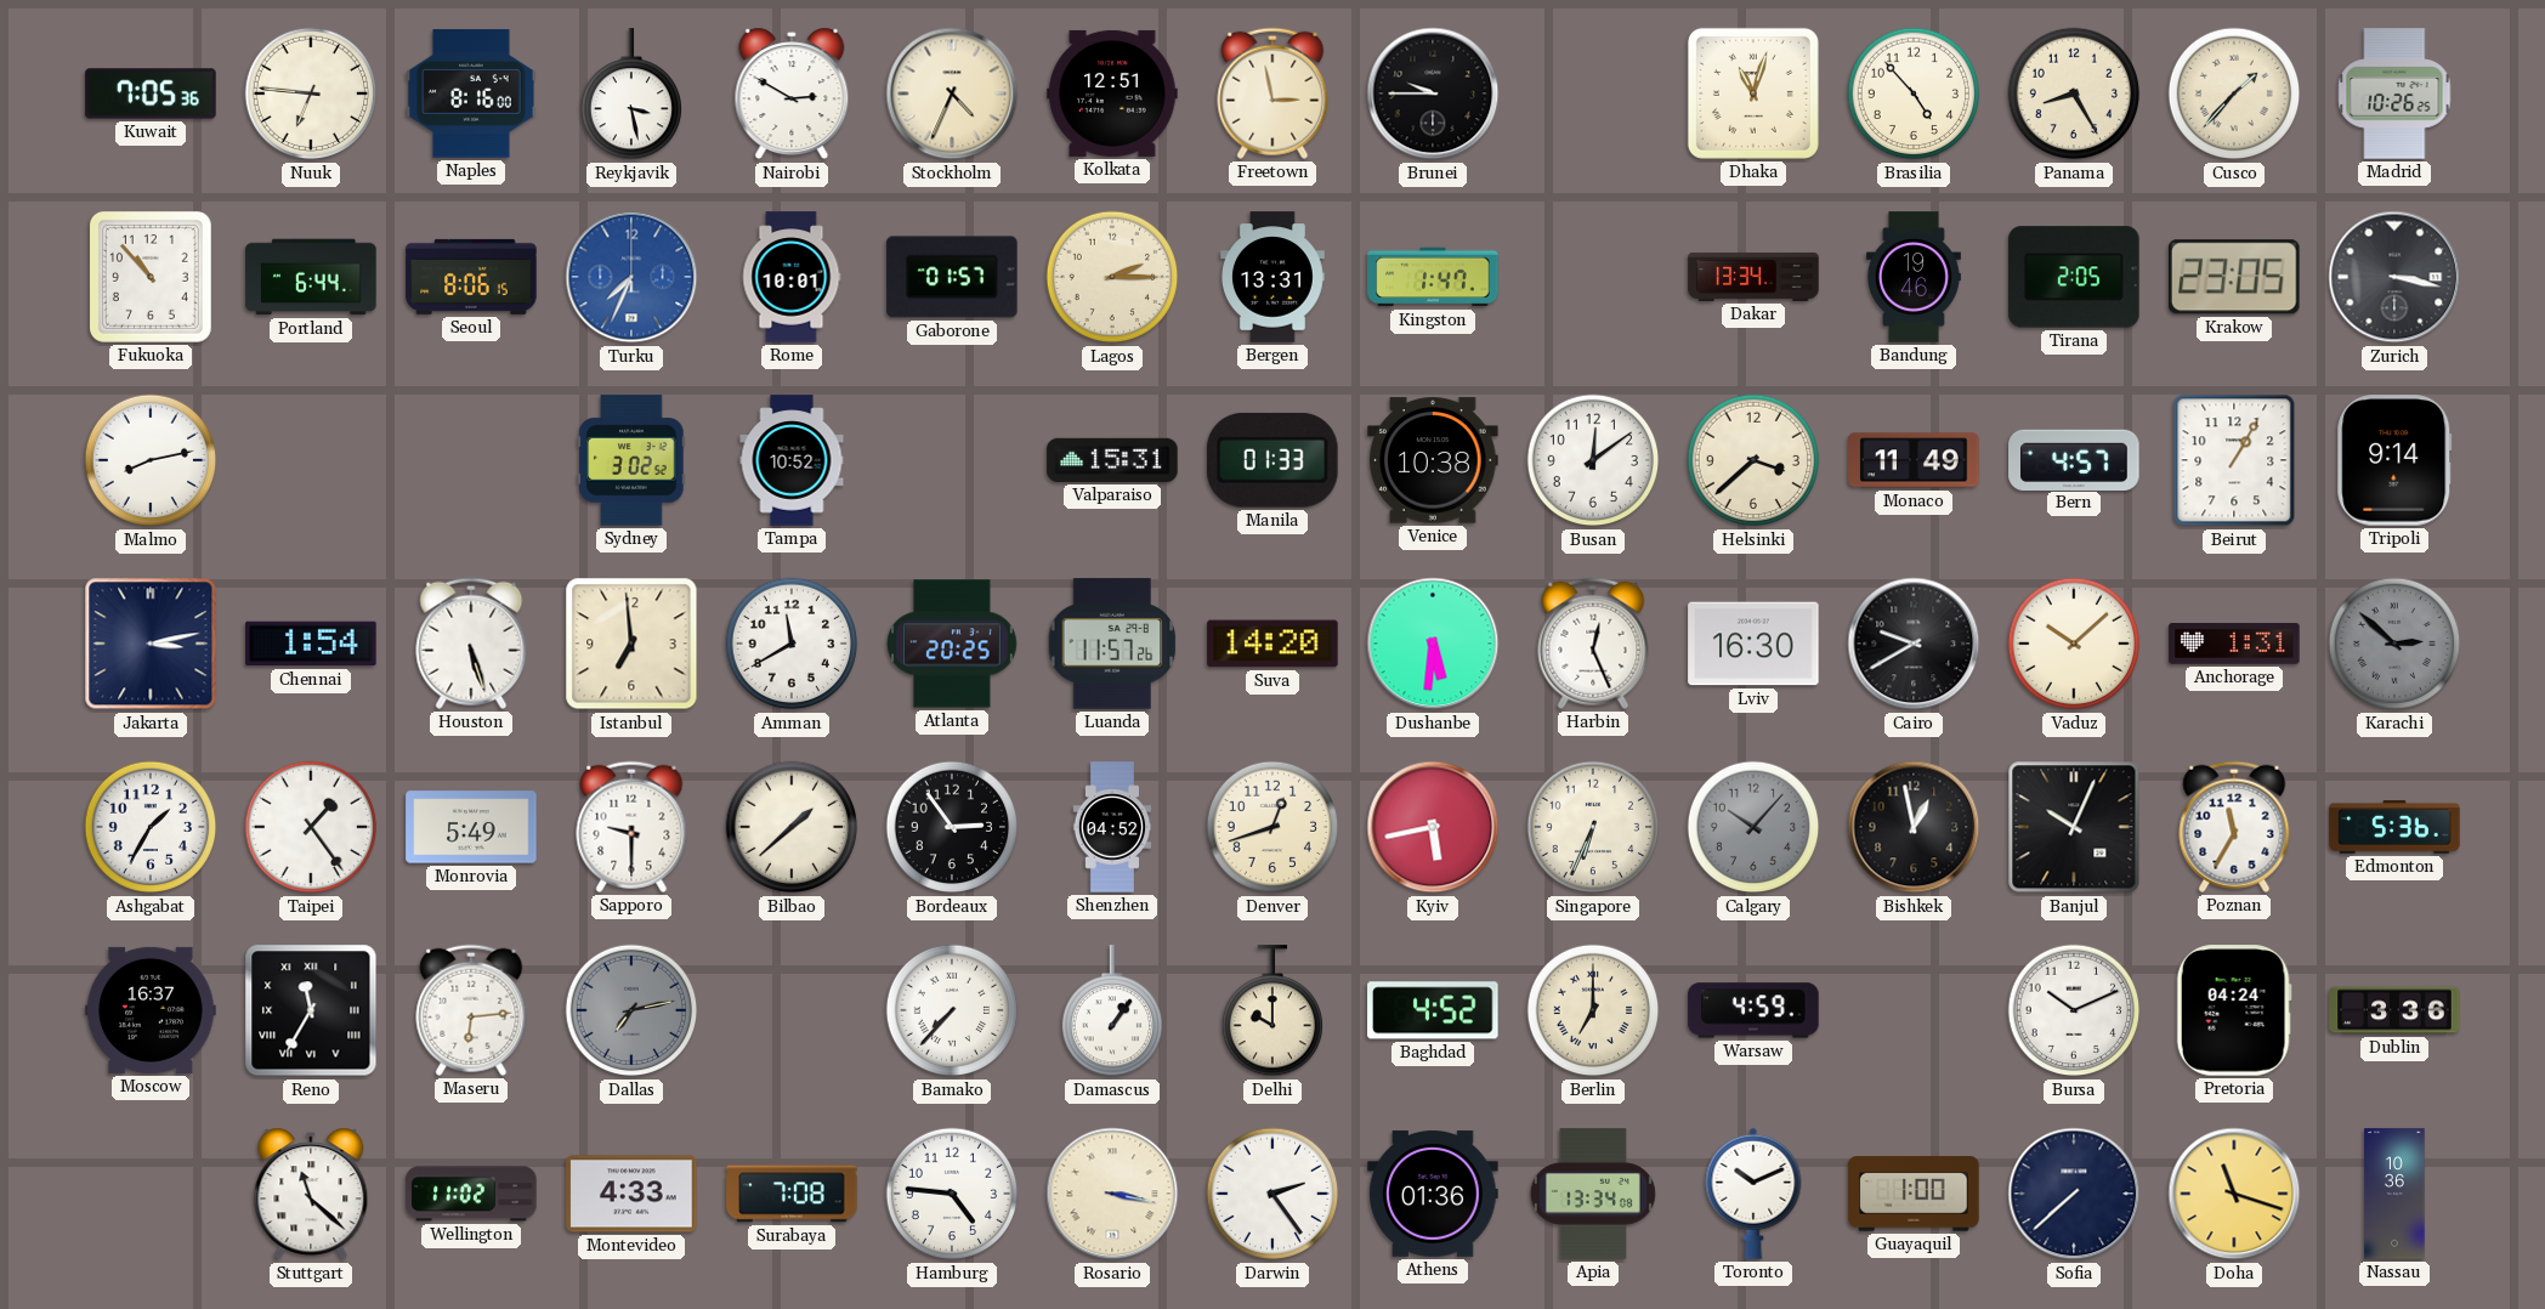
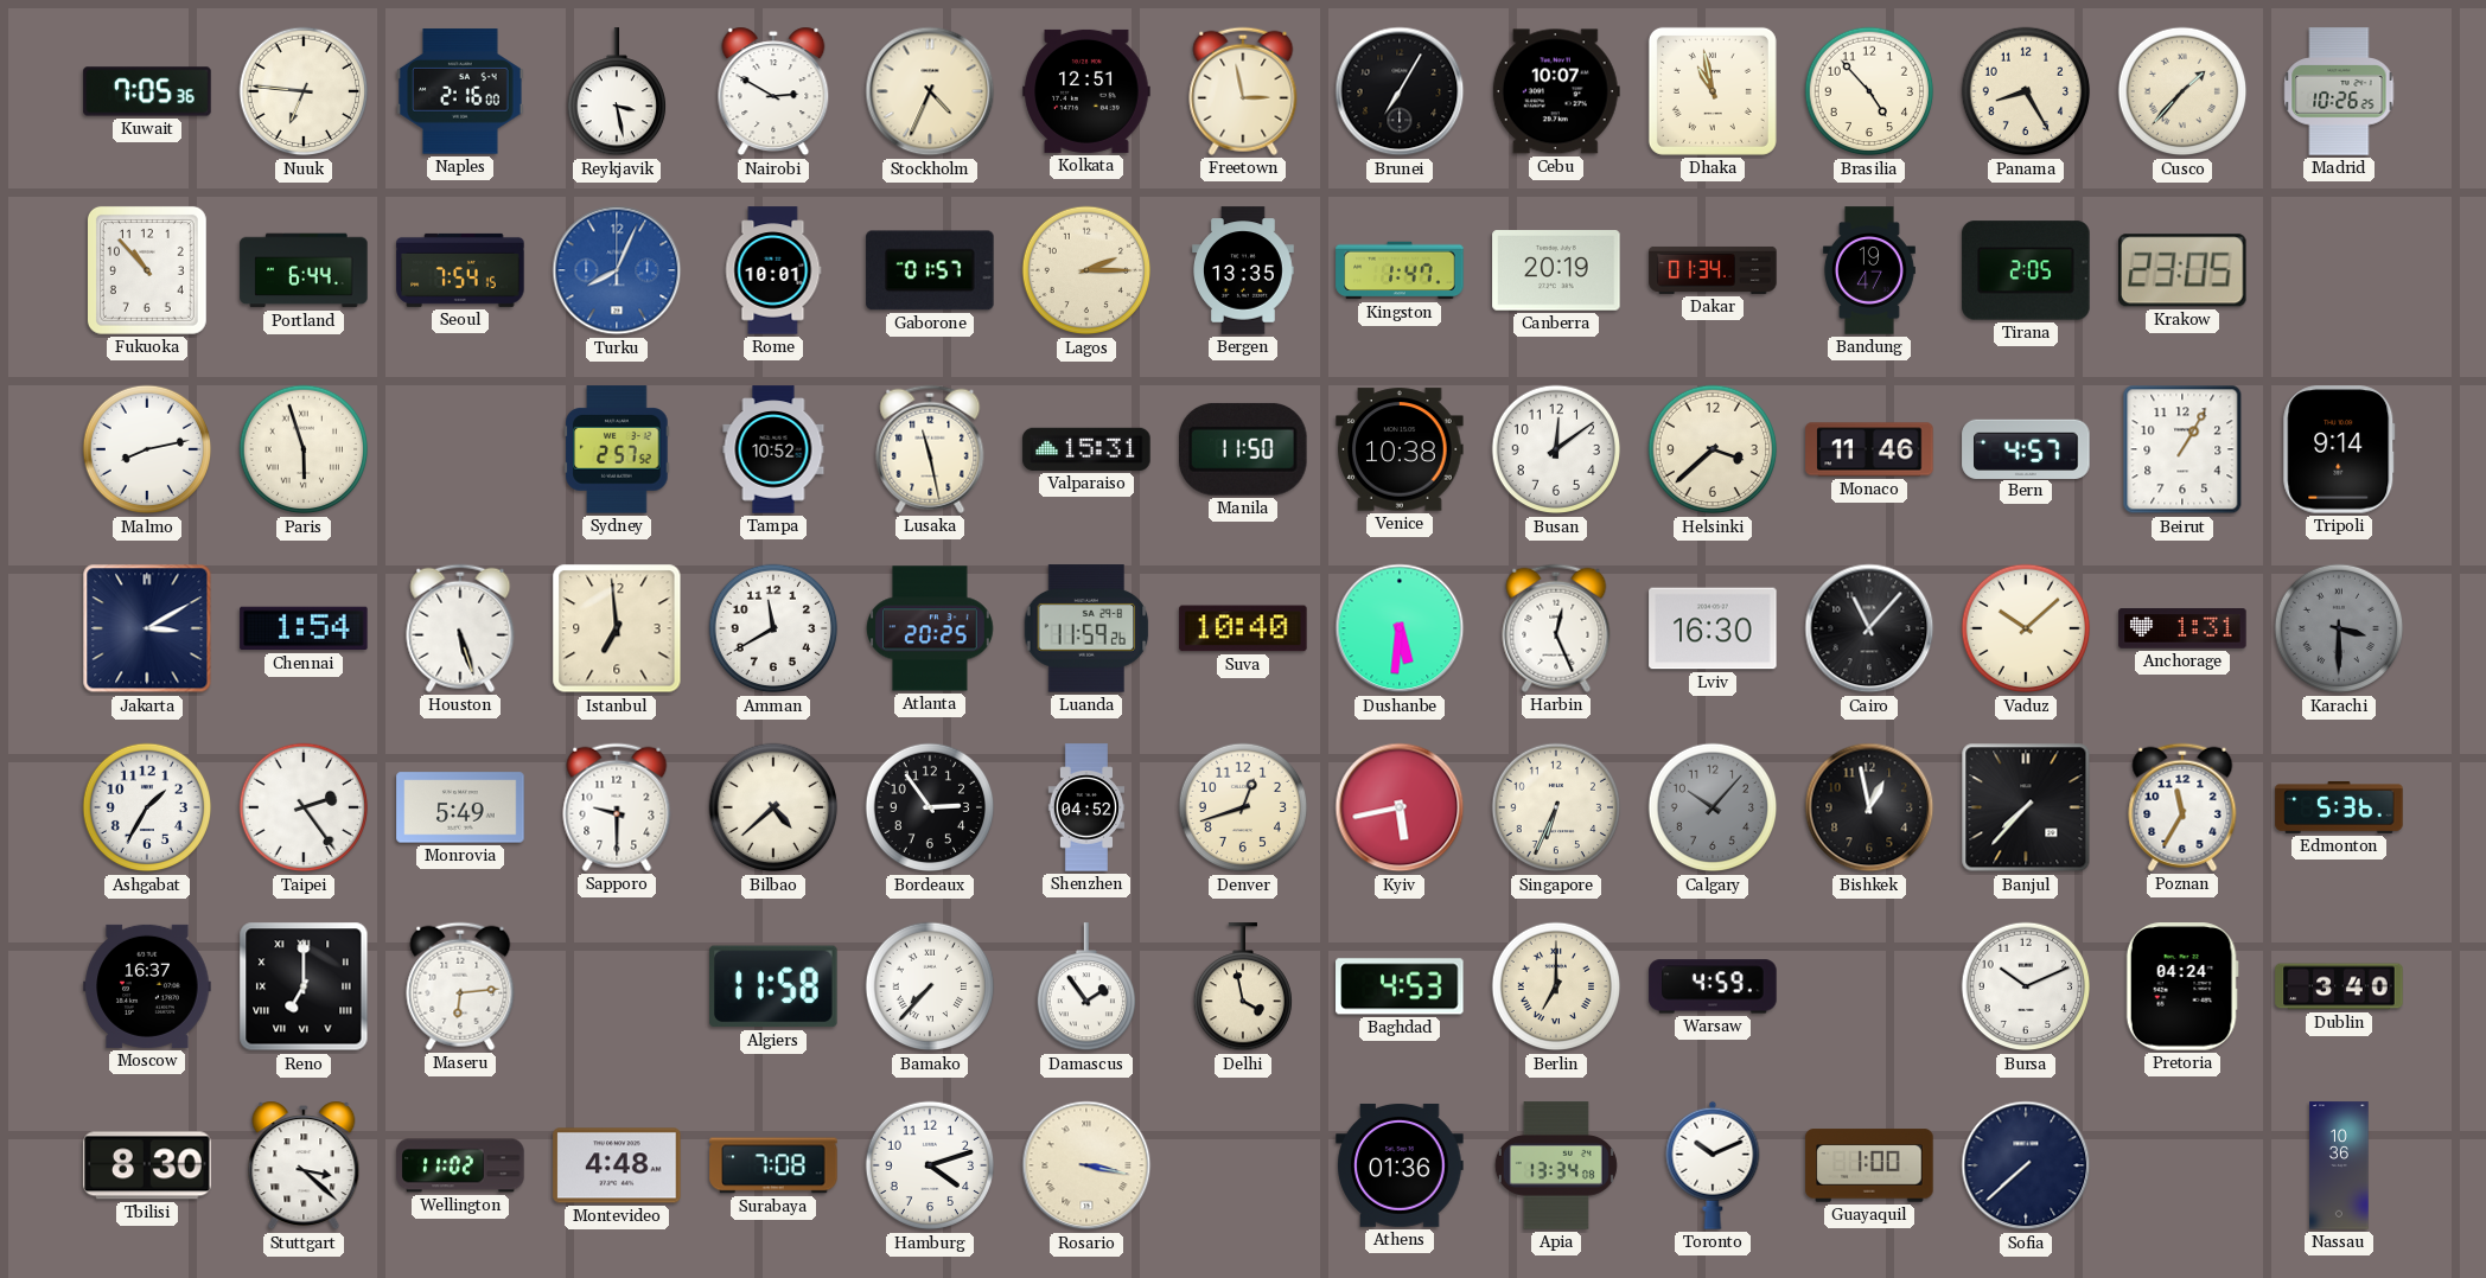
Naples: 8:16 -> 2:16 (460, 91)
Brunei: 9:45 -> 7:05 (1400, 91)
Cebu: none -> 10:07 (1556, 91)
Dhaka: 11:03 -> 10:58 (1713, 91)
Seoul: 8:06 -> 7:54 (460, 270)
Turku: 7:34 -> 8:04 (617, 270)
Bergen: 13:31 -> 13:35 (1244, 270)
Canberra: none -> 20:19 (1556, 271)
Dakar: 13:34 -> 01:34 (1713, 270)
Bandung: 19:46 -> 19:47 (1869, 270)
Zurich: 3:17 -> none (2394, 277)
Paris: none -> 5:57 (304, 449)
Sydney: 3:02 -> 2:57 (617, 449)
Lusaka: none -> 11:28 (930, 449)
Manila: 01:33 -> 11:50 (1244, 449)
Monaco: 11:49 -> 11:46 (1869, 449)
Jakarta: 3:13 -> 3:10 (147, 628)
Luanda: 11:57 -> 11:59 (1086, 628)
Suva: 14:20 -> 10:40 (1243, 628)
Cairo: 9:40 -> 11:07 (1869, 628)
Karachi: 2:52 -> 3:30 (2339, 628)
Taipei: 1:24 -> 2:24 (304, 807)
Bilbao: 1:38 -> 4:38 (773, 807)
Banjul: 10:04 -> 7:37 (2026, 807)
Reno: 11:35 -> 7:00 (304, 986)
Dallas: 7:13 -> none (631, 1010)
Algiers: none -> 11:58 (773, 986)
Damascus: 1:06 -> 1:54 (1085, 988)
Delhi: 10:00 -> 3:58 (1242, 988)
Baghdad: 4:52 -> 4:53 (1400, 986)
Dublin: 3:36 -> 3:40 (2339, 986)
Tbilisi: none -> 8:30 (147, 1165)
Stuttgart: 11:22 -> 3:22 (304, 1165)
Montevideo: 4:33 -> 4:48 (617, 1165)
Hamburg: 4:46 -> 4:12 (930, 1165)
Darwin: 2:24 -> none (1272, 1194)
Doha: 11:18 -> none (2234, 1194)
